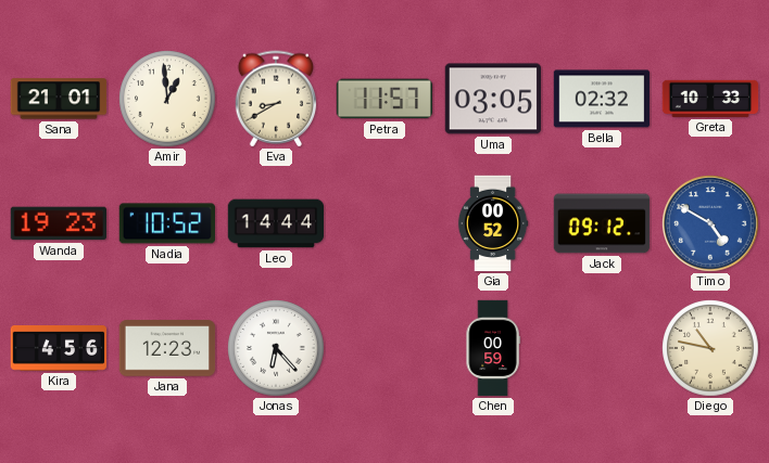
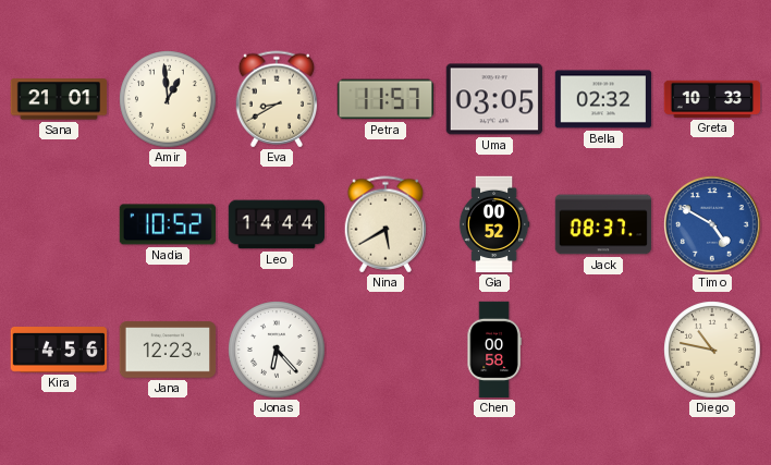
Wanda: 19:23 -> none (58, 223)
Nina: none -> 5:40 (385, 224)
Jack: 09:12 -> 08:37 (603, 224)
Chen: 00:59 -> 00:58 (494, 350)
